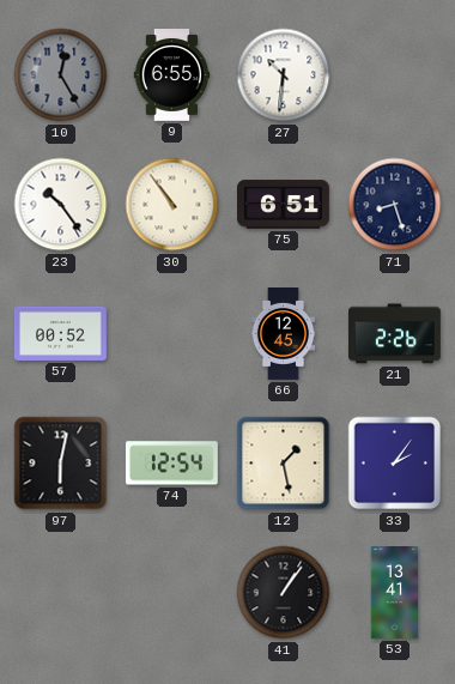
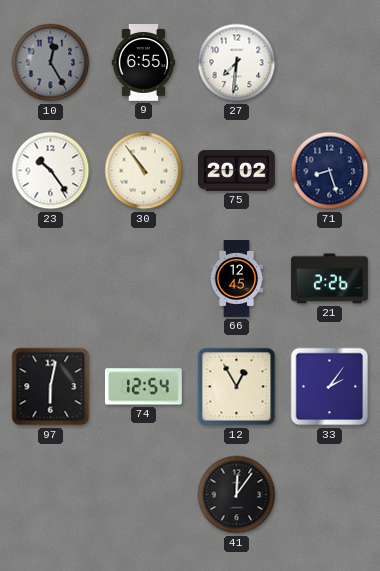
27: 10:31 -> 7:31 (237, 63)
75: 6:51 -> 20:02 (237, 171)
57: 00:52 -> none (60, 333)
12: 1:28 -> 12:55 (237, 387)
41: 1:06 -> 12:06 (237, 495)
53: 13:41 -> none (394, 593)
